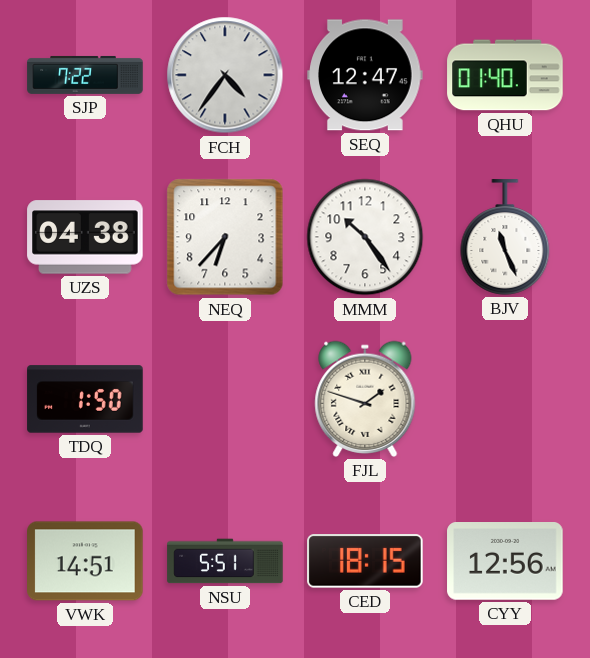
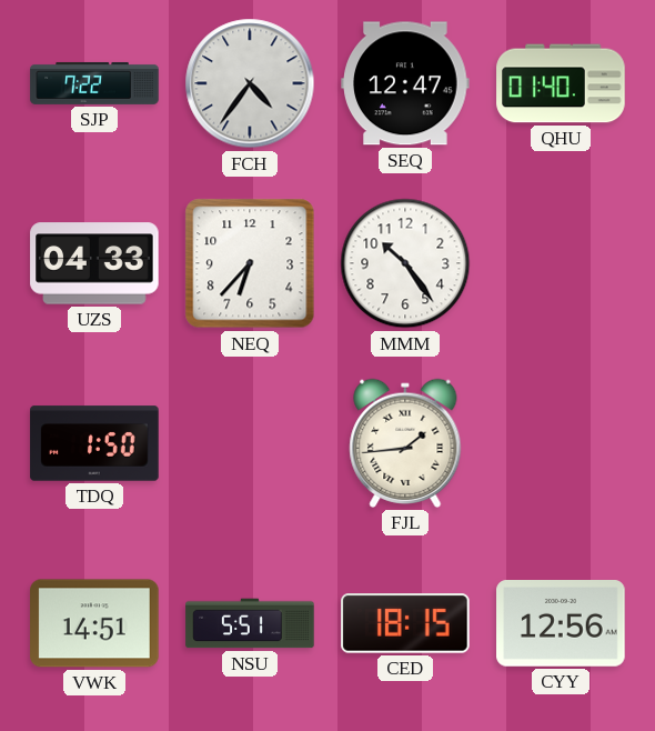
UZS: 04:38 -> 04:33 (94, 263)
BJV: 11:26 -> none (505, 237)
FJL: 1:48 -> 1:44 (405, 443)
